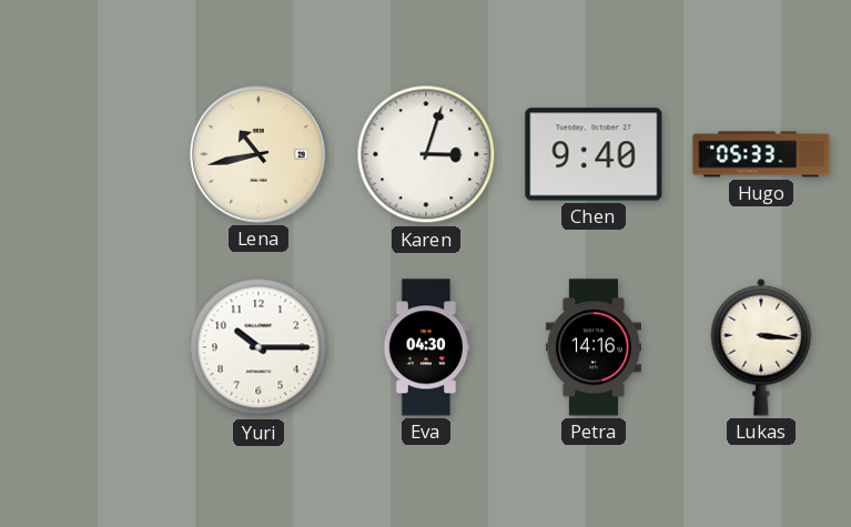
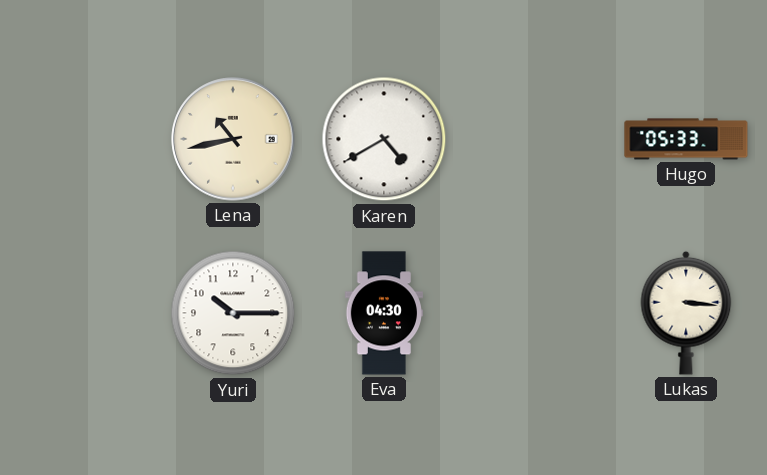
Karen: 3:03 -> 4:40 (384, 139)
Chen: 9:40 -> none (594, 154)
Petra: 14:16 -> none (594, 347)
